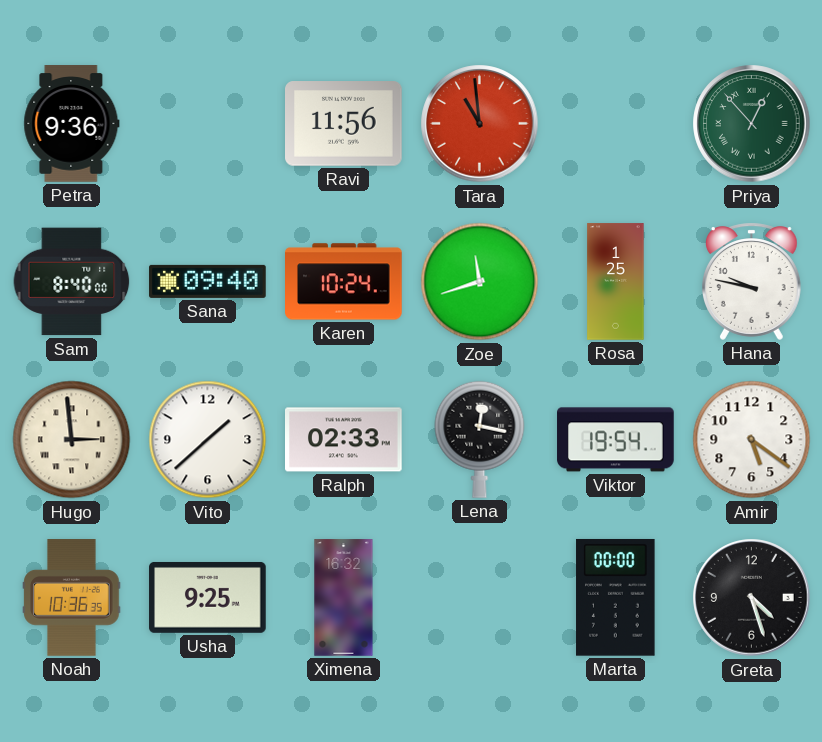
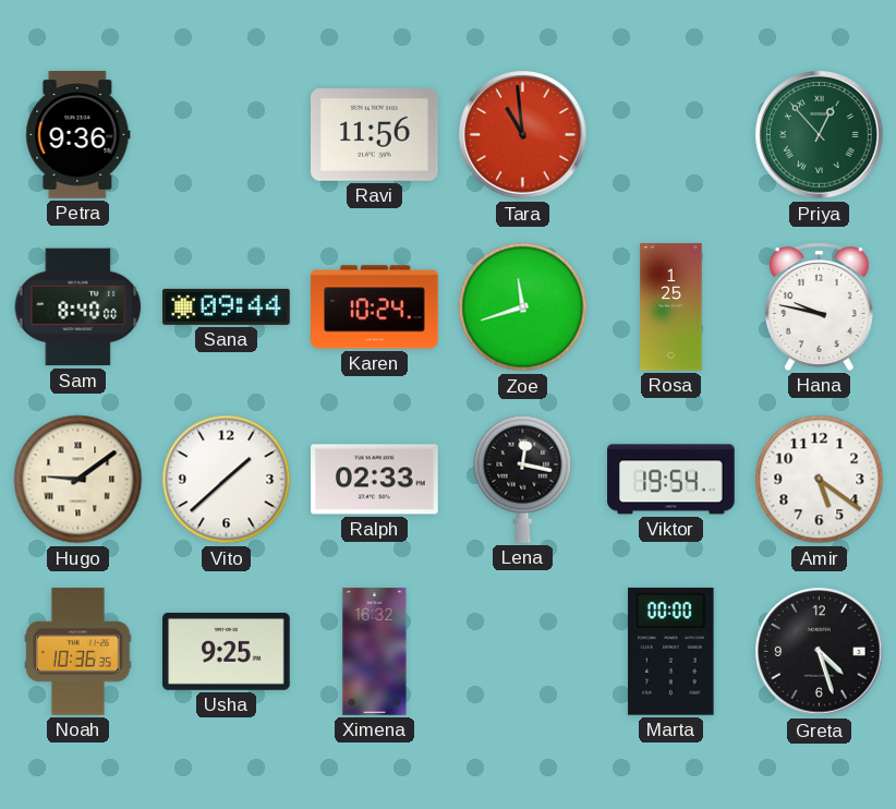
Sana: 09:40 -> 09:44 (227, 306)
Hugo: 2:59 -> 9:09 (78, 480)
